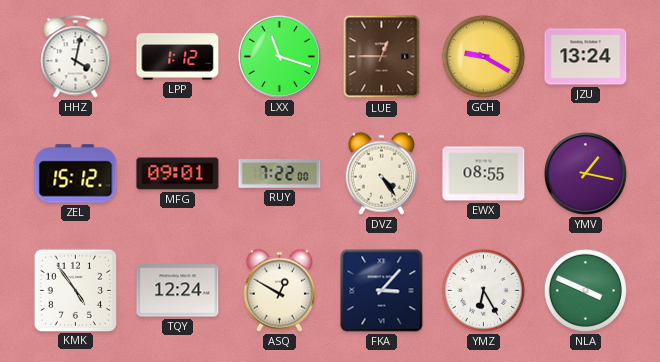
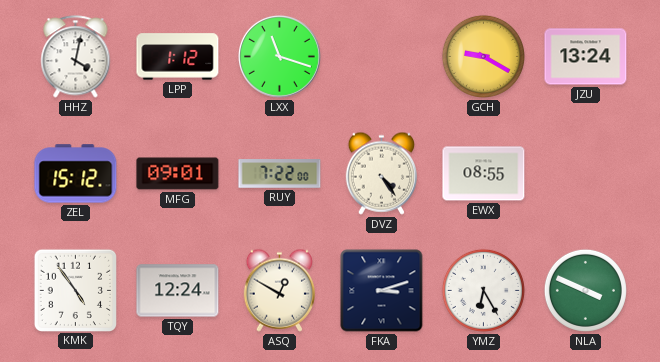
LUE: 12:45 -> none (382, 57)
YMV: 1:17 -> none (585, 173)
FKA: 3:07 -> 3:12 (382, 291)
